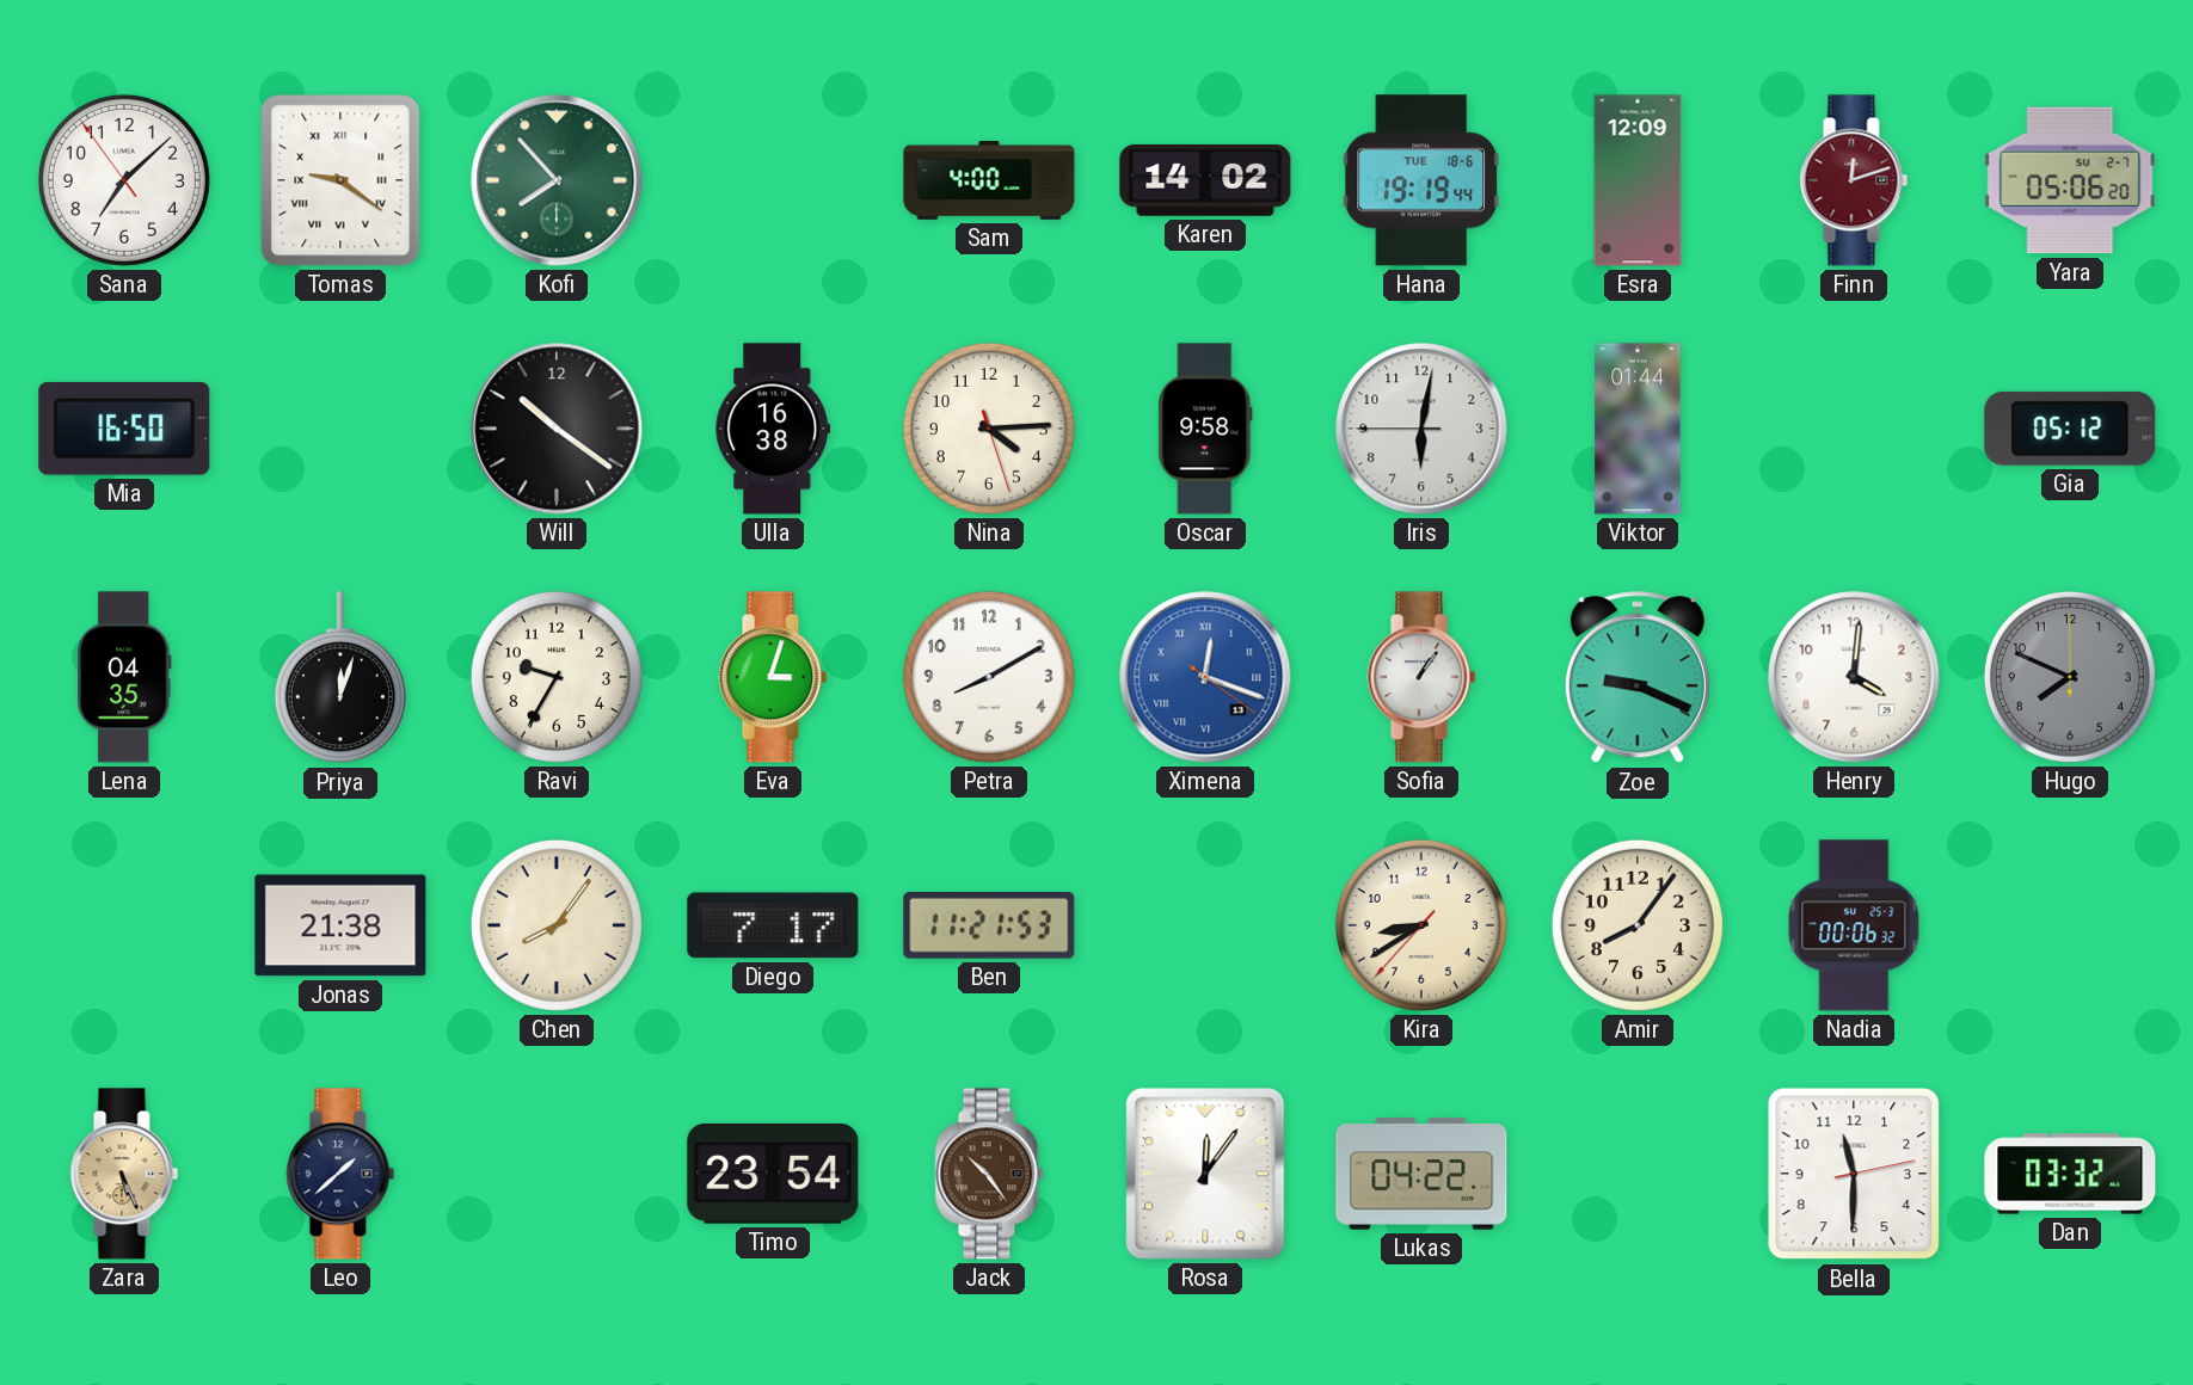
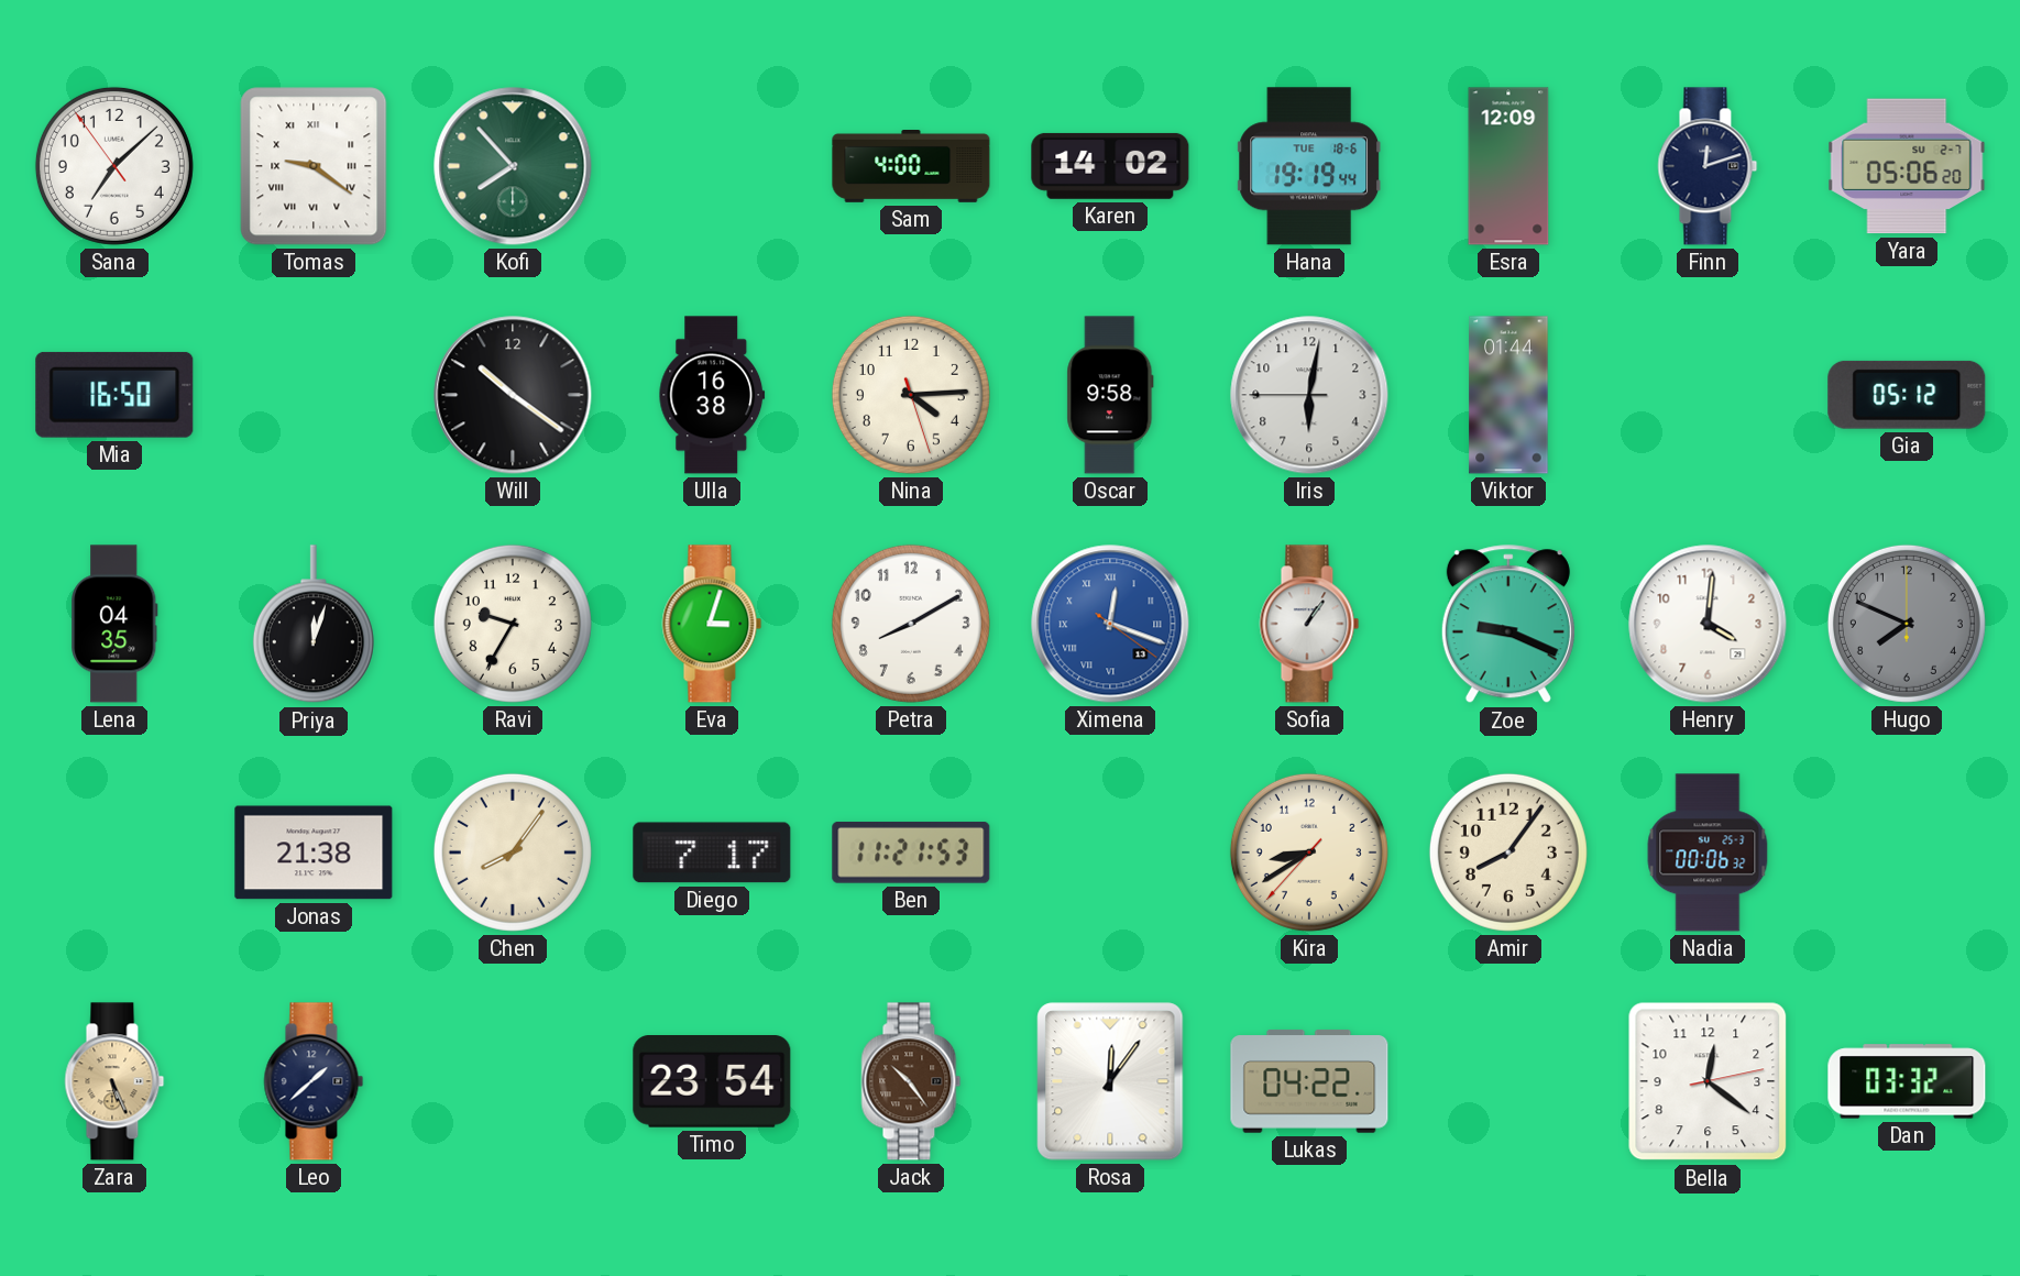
Finn dial: burgundy -> navy (1708, 166)
Bella: 11:30 -> 12:21 (1708, 1081)
